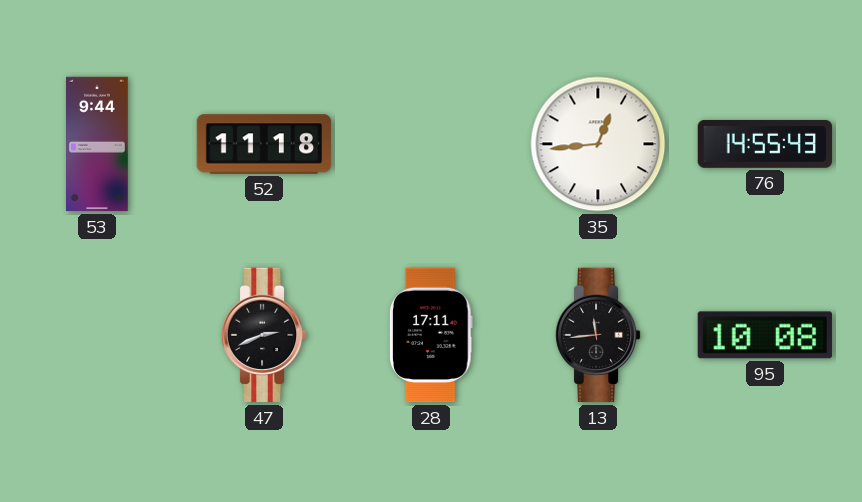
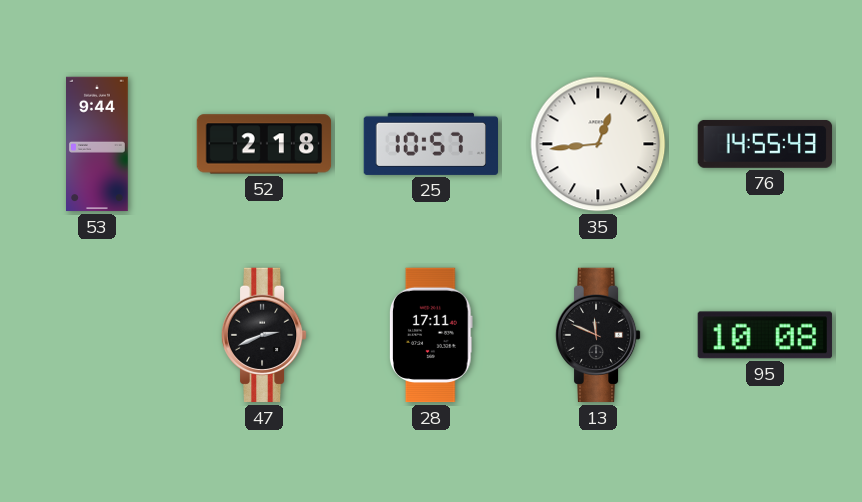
52: 11:18 -> 2:18 (264, 144)
25: none -> 10:57 (430, 144)
13: 11:44 -> 11:49 (598, 335)
